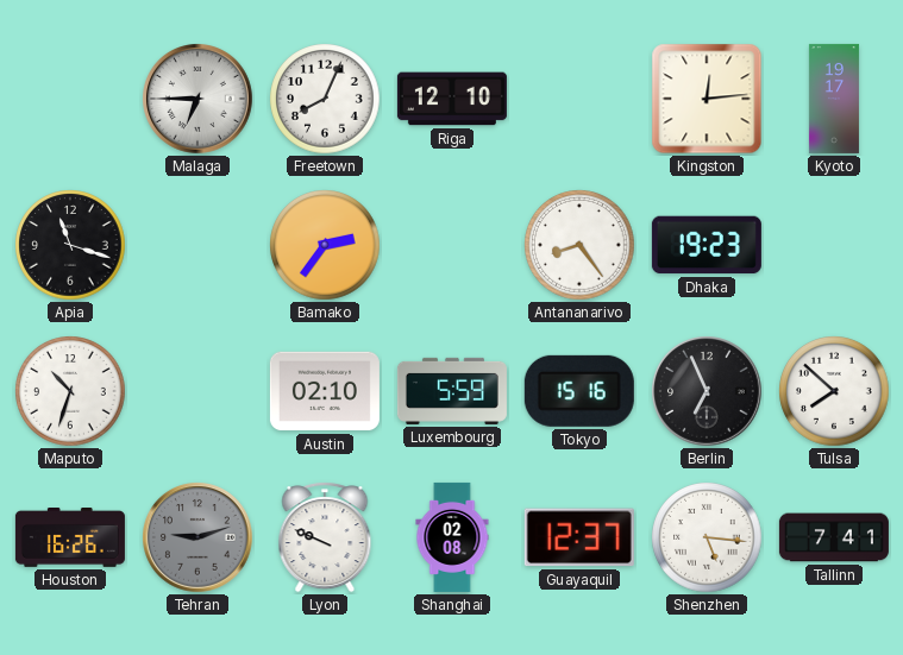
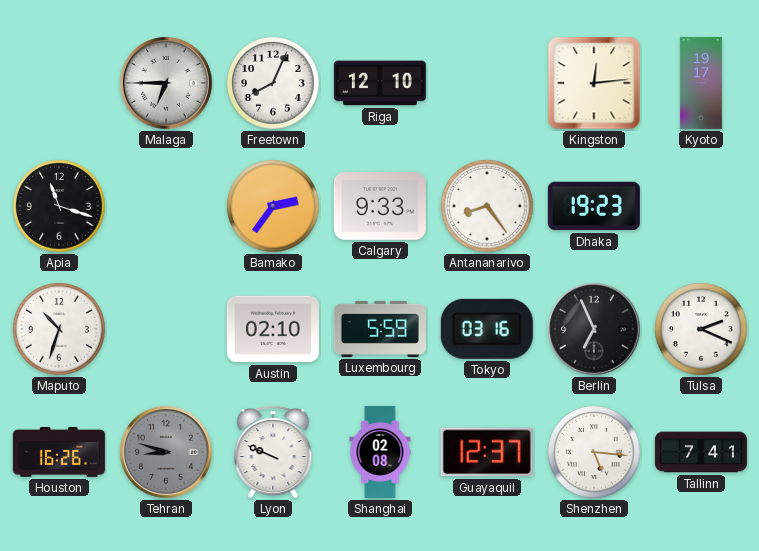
Calgary: none -> 9:33 (380, 207)
Tokyo: 15:16 -> 03:16 (487, 329)
Tulsa: 7:52 -> 2:19 (701, 329)
Tehran: 9:12 -> 8:48 (167, 453)
